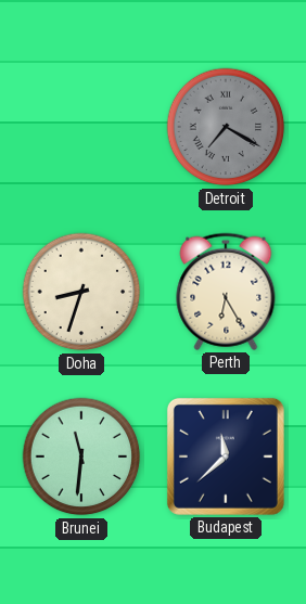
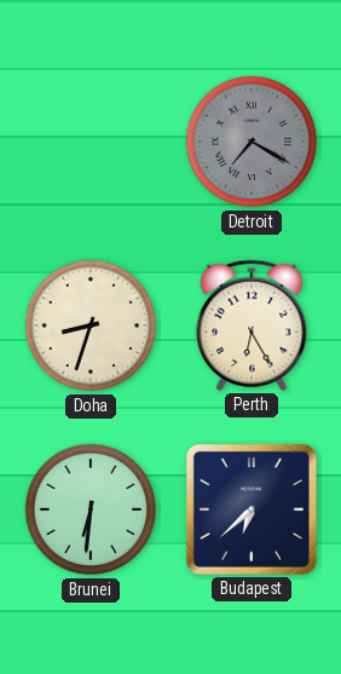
Brunei: 11:31 -> 6:31 (91, 509)
Budapest: 11:38 -> 6:38 (252, 509)
